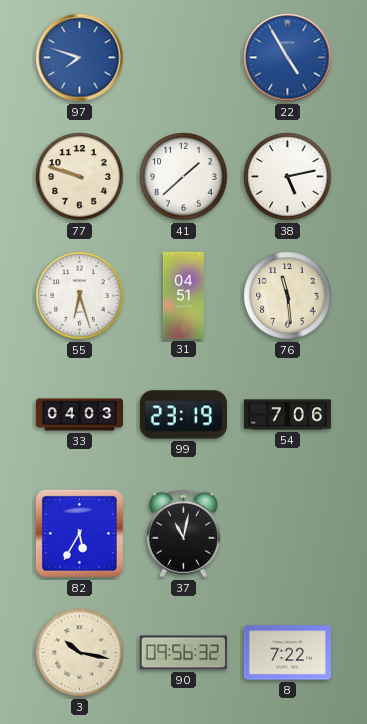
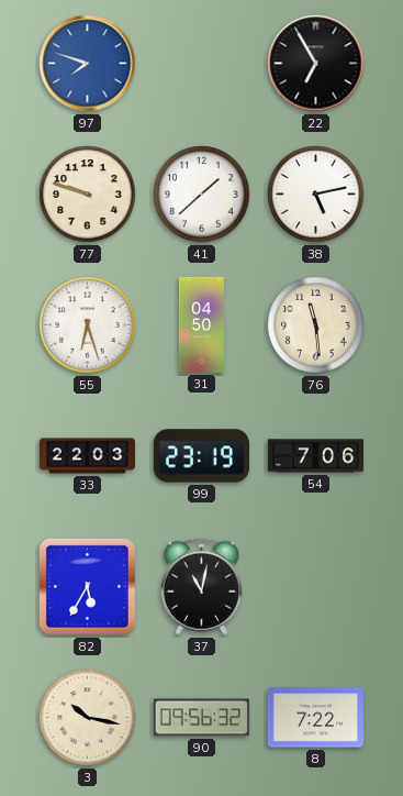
22: 4:55 -> 6:55 (316, 64)
22 dial: blue -> black (316, 64)
31: 04:51 -> 04:50 (201, 324)
33: 04:03 -> 22:03 (87, 456)
